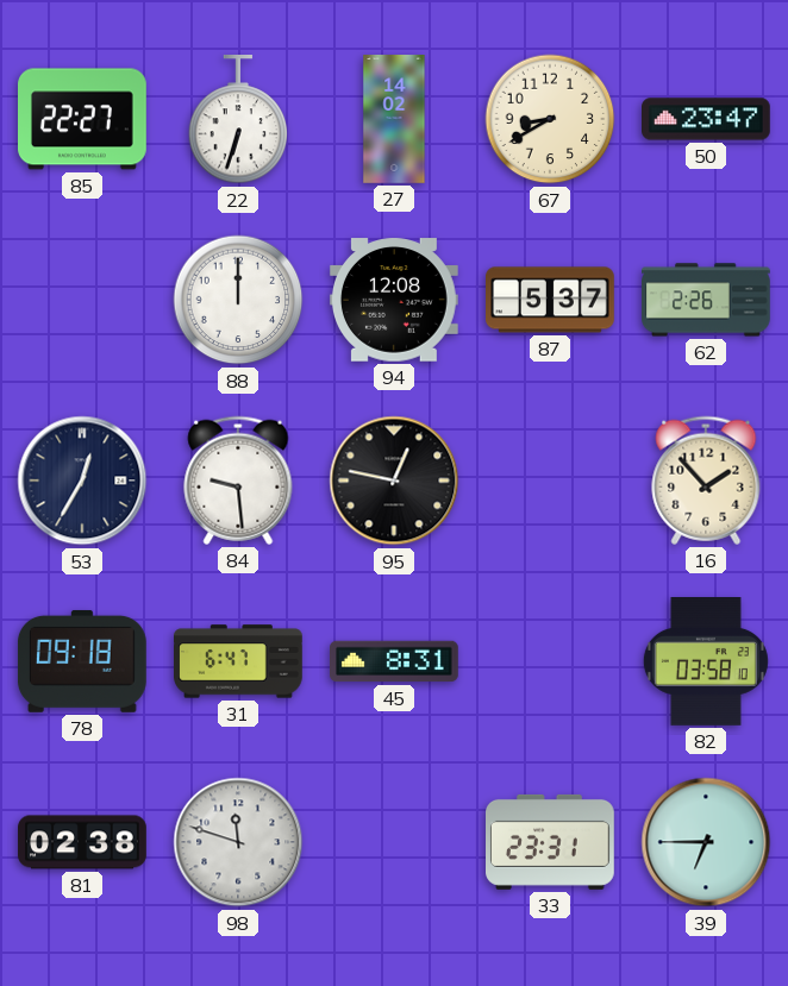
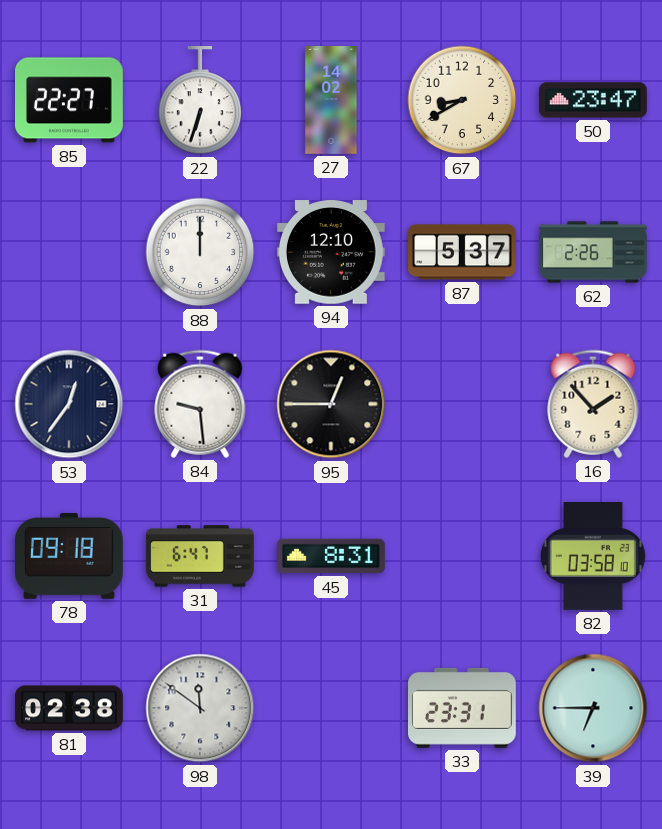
94: 12:08 -> 12:10 (331, 252)
53: 12:35 -> 12:36 (69, 404)
95: 12:47 -> 12:45 (331, 404)
98: 11:48 -> 11:51 (200, 708)
